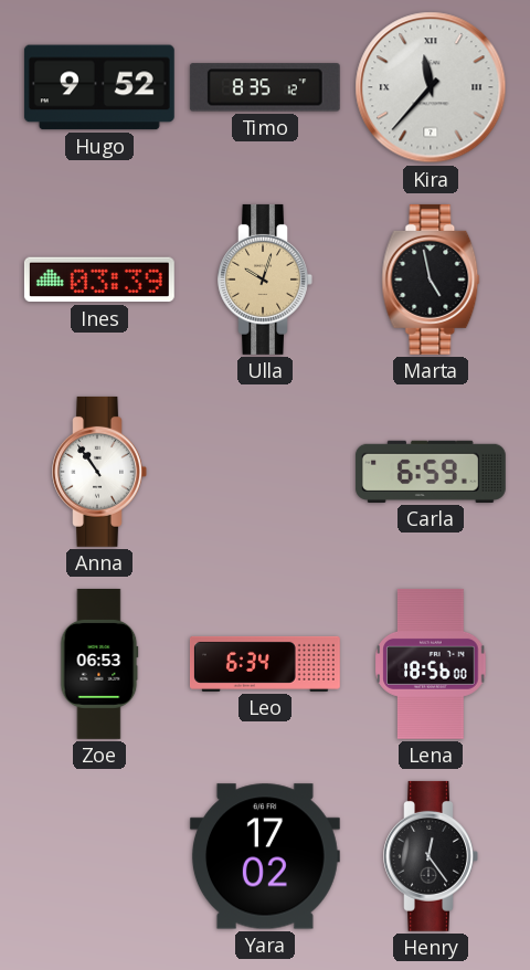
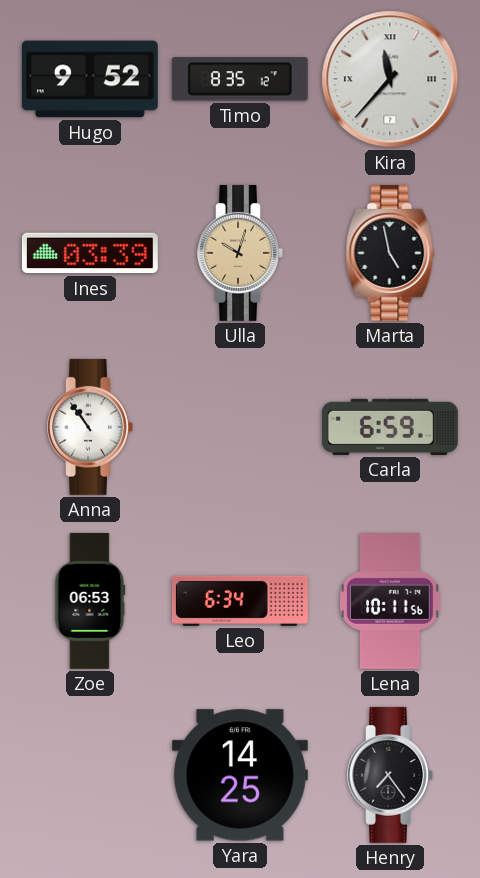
Lena: 18:56 -> 10:11 (390, 601)
Yara: 17:02 -> 14:25 (240, 775)
Henry: 12:24 -> 7:24 (390, 775)
